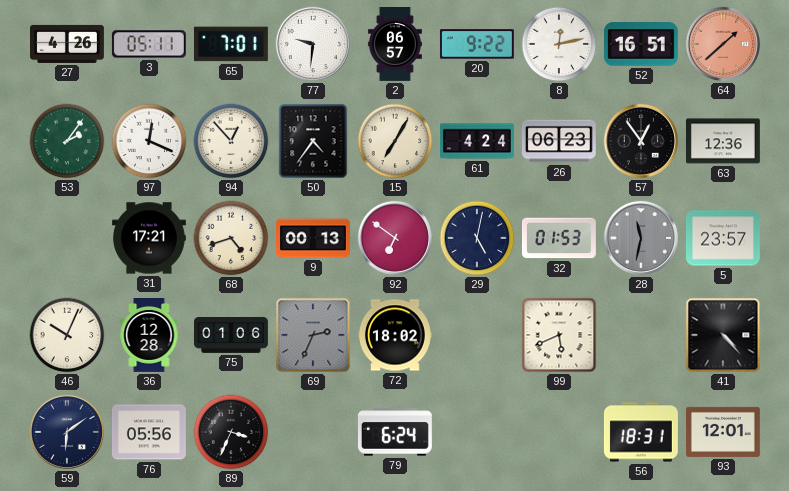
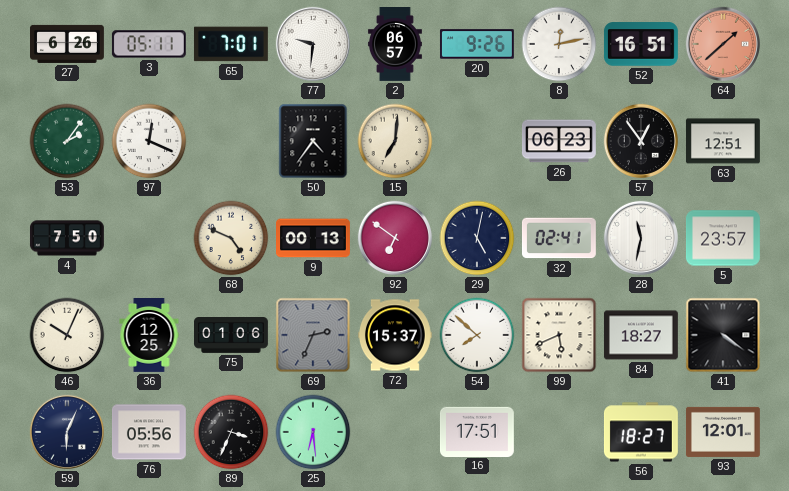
27: 4:26 -> 6:26 (68, 44)
20: 9:22 -> 9:26 (477, 44)
94: 12:53 -> none (231, 141)
15: 7:05 -> 7:01 (395, 141)
61: 4:24 -> none (478, 141)
63: 12:36 -> 12:51 (723, 141)
4: none -> 7:50 (67, 238)
31: 17:21 -> none (150, 238)
68: 4:42 -> 4:49 (231, 238)
32: 01:53 -> 02:41 (559, 238)
28 dial: grey -> white (641, 238)
36: 12:28 -> 12:25 (149, 336)
72: 18:02 -> 15:37 (395, 335)
54: none -> 7:52 (477, 335)
84: none -> 18:27 (641, 335)
41: 4:23 -> 4:21 (723, 335)
59: 6:09 -> 6:04 (67, 432)
25: none -> 6:29 (313, 432)
79: 6:24 -> none (395, 432)
16: none -> 17:51 (477, 431)
56: 18:31 -> 18:27 (641, 432)
